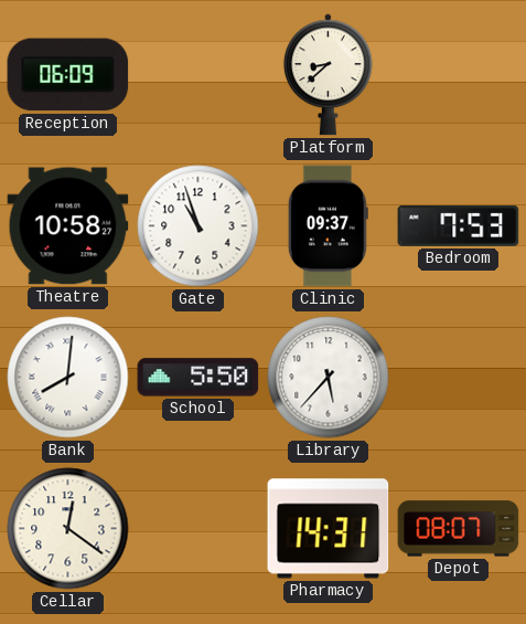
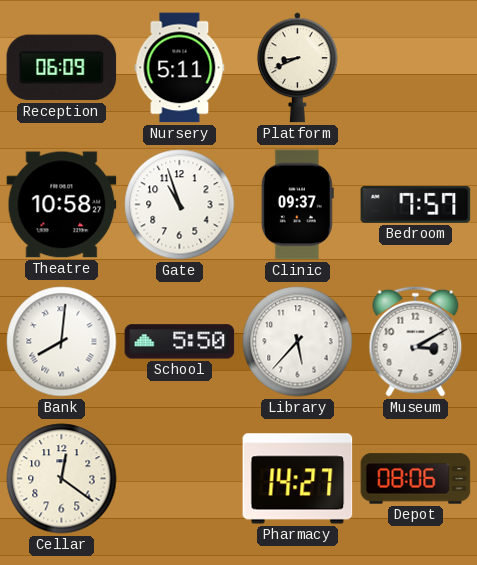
Nursery: none -> 5:11 (180, 68)
Platform: 8:38 -> 8:41 (297, 68)
Bedroom: 7:53 -> 7:57 (416, 204)
Museum: none -> 3:10 (416, 341)
Pharmacy: 14:31 -> 14:27 (298, 479)
Depot: 08:07 -> 08:06 (416, 479)
